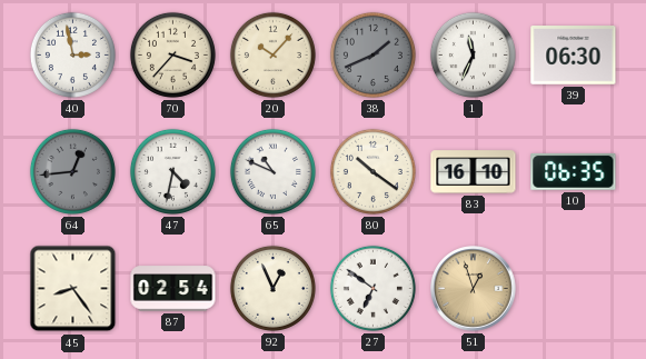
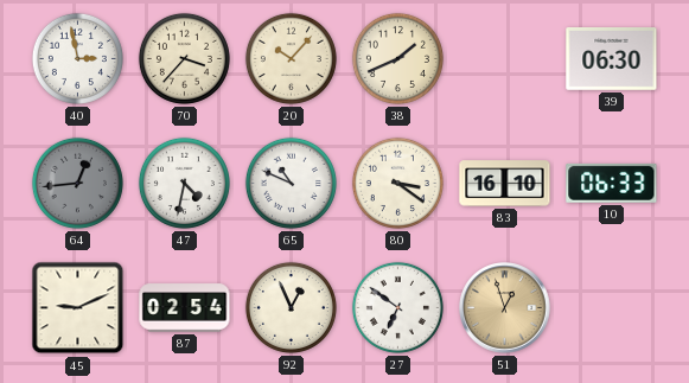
38 dial: grey -> cream (397, 58)
1: 11:34 -> none (473, 54)
80: 10:21 -> 3:21 (397, 183)
10: 06:35 -> 06:33 (612, 183)
45: 8:24 -> 9:11 (78, 308)
